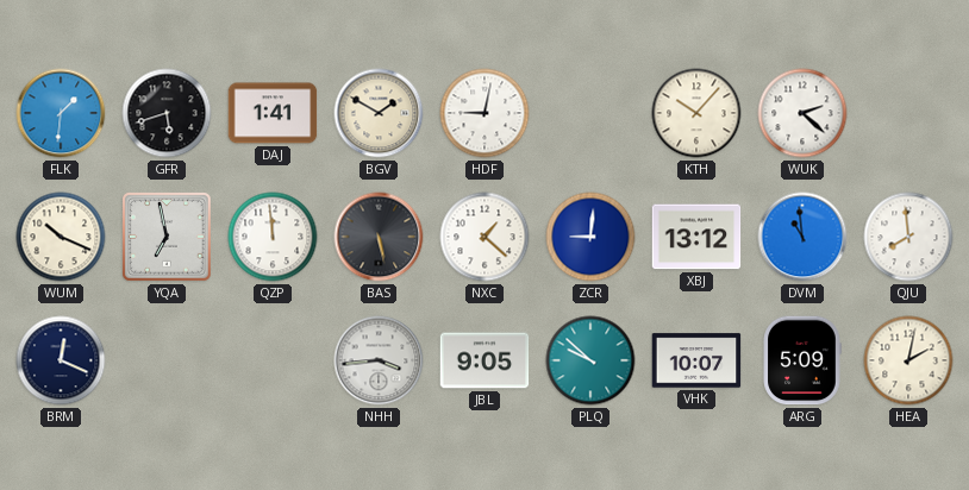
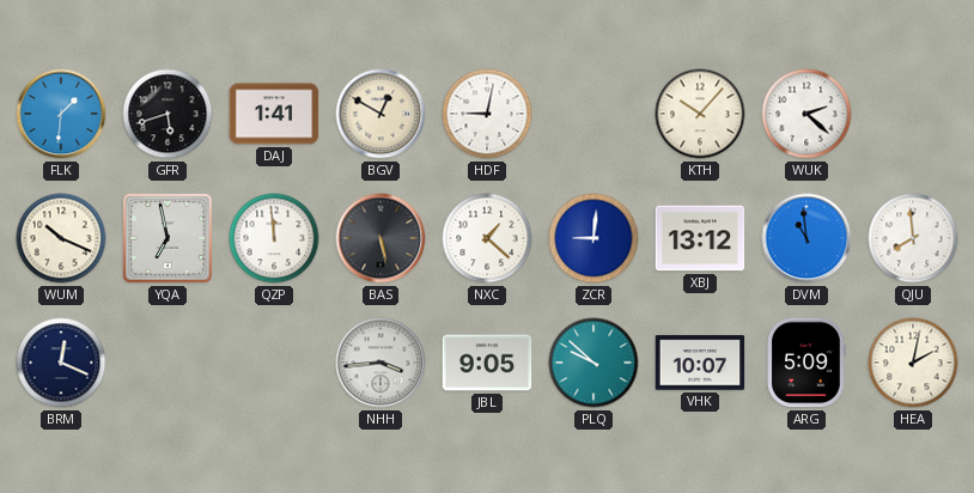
BGV: 1:50 -> 12:50 (381, 114)
